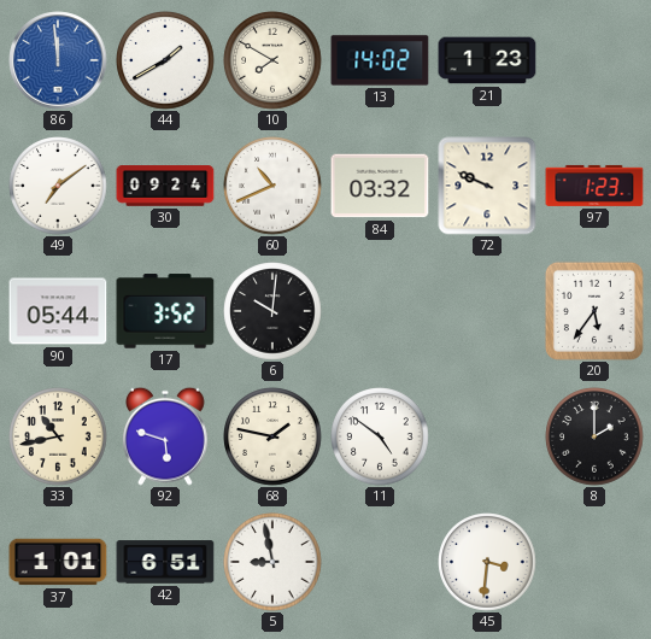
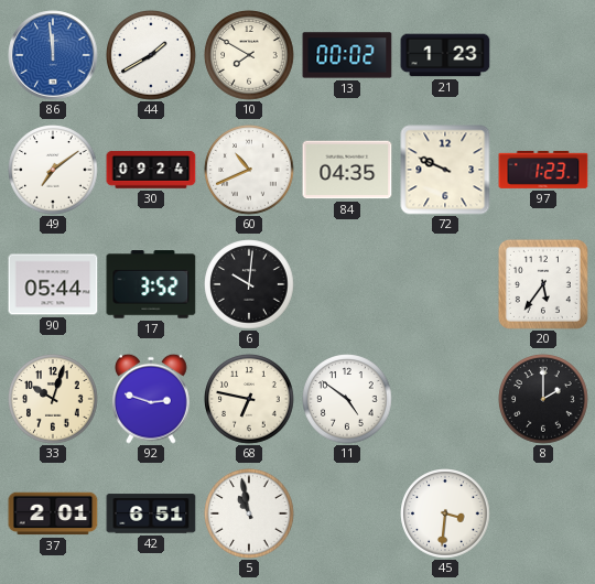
13: 14:02 -> 00:02 (347, 55)
84: 03:32 -> 04:35 (347, 170)
33: 10:43 -> 10:03 (53, 399)
92: 5:48 -> 2:48 (152, 399)
68: 1:47 -> 6:47 (249, 399)
37: 1:01 -> 2:01 (53, 513)
5: 8:58 -> 10:58 (249, 513)
